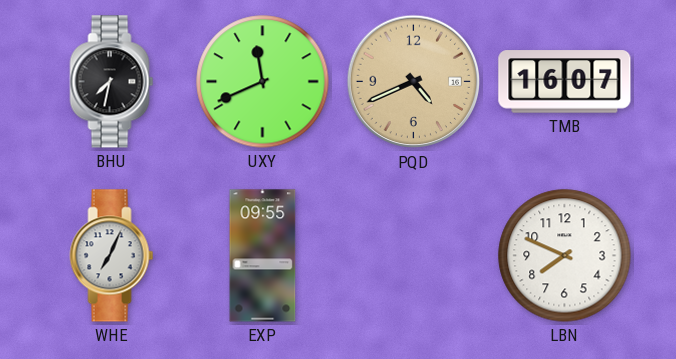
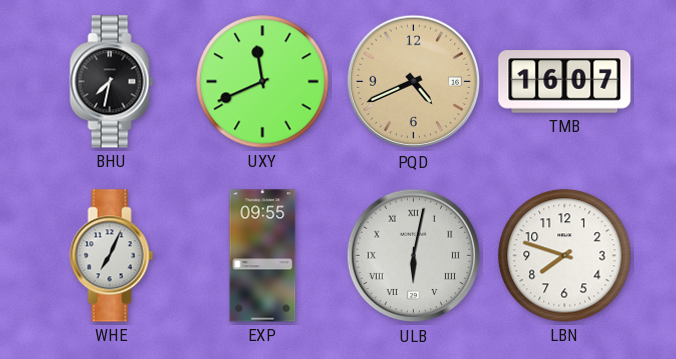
ULB: none -> 6:02 (414, 256)
LBN: 7:49 -> 7:48 (565, 256)
